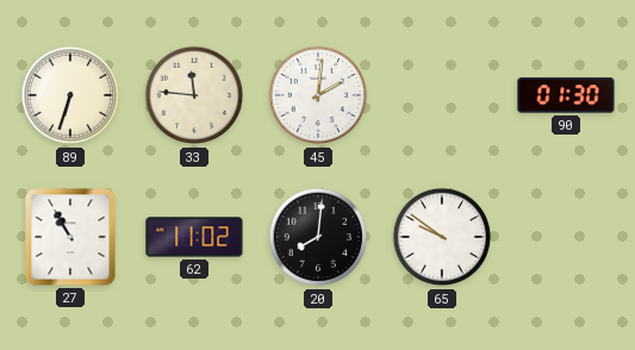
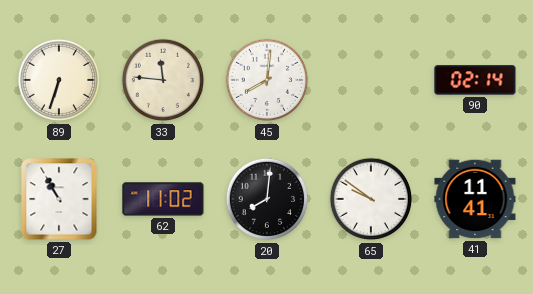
45: 2:01 -> 8:01 (267, 80)
90: 01:30 -> 02:14 (475, 80)
41: none -> 11:41 (475, 199)
